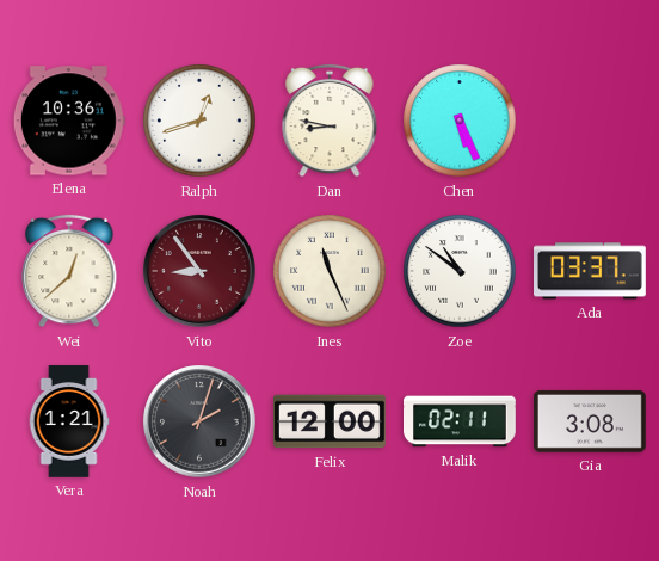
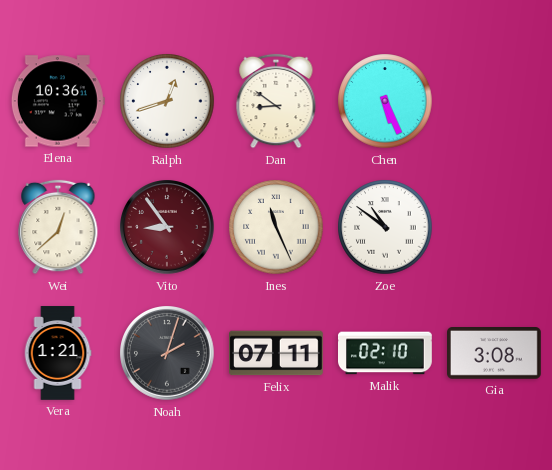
Dan: 8:47 -> 8:51 (276, 101)
Ada: 03:37 -> none (591, 271)
Felix: 12:00 -> 07:11 (277, 353)
Malik: 02:11 -> 02:10 (386, 353)
